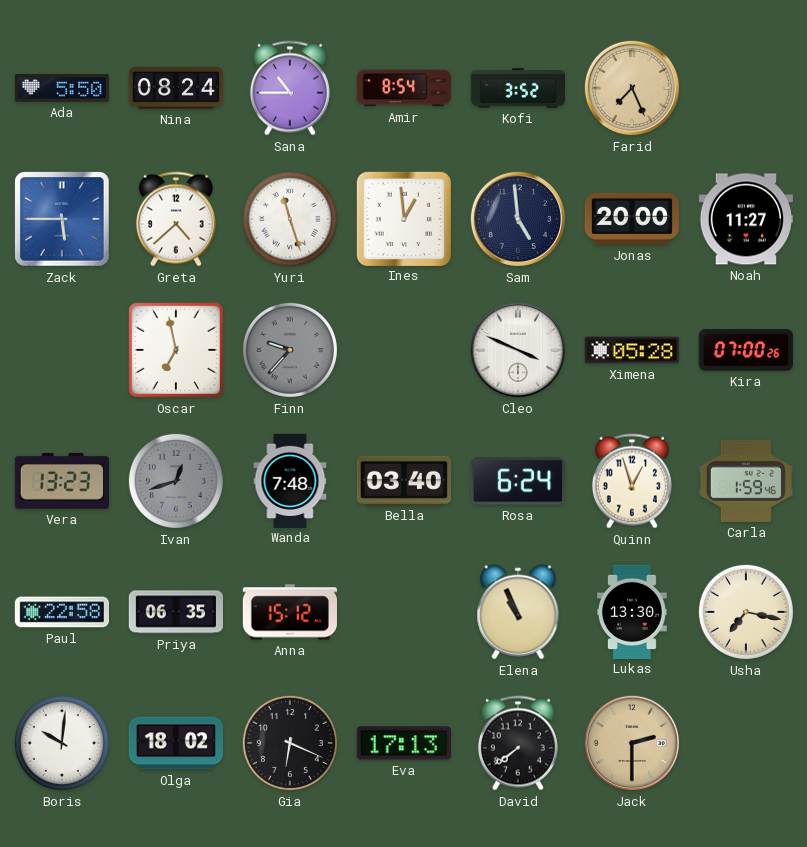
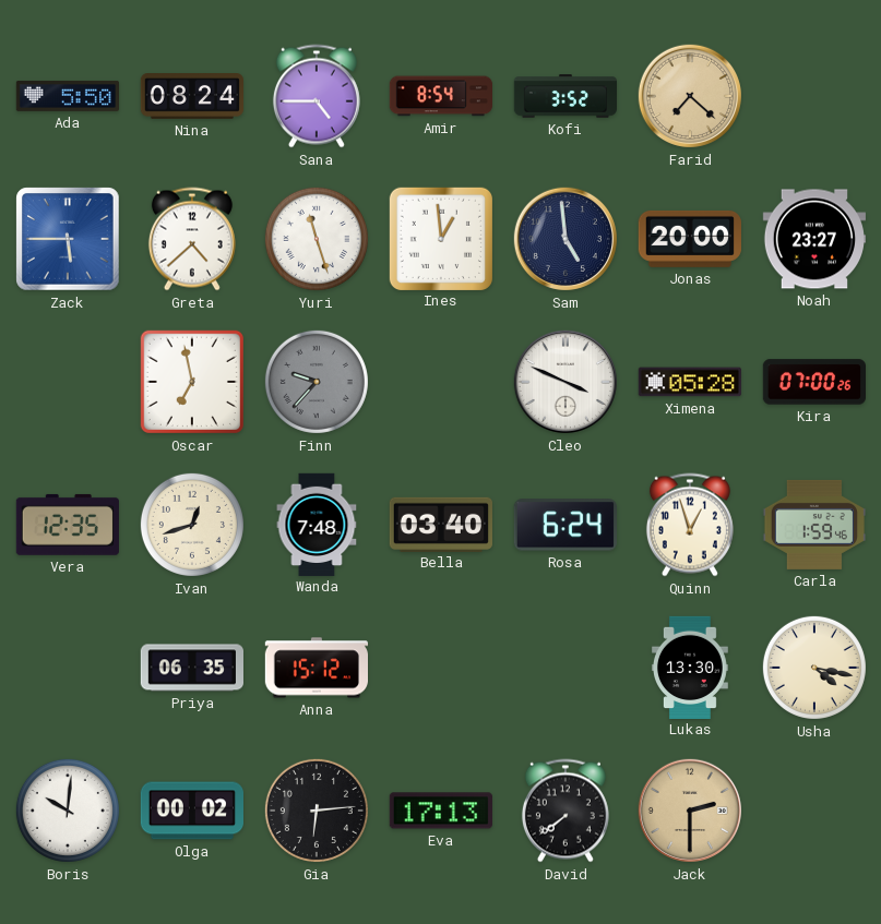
Sana: 10:45 -> 4:45 (317, 96)
Farid: 7:26 -> 7:22 (690, 96)
Noah: 11:27 -> 23:27 (813, 239)
Vera: 13:23 -> 12:35 (68, 525)
Ivan dial: grey -> cream (192, 525)
Paul: 22:58 -> none (61, 612)
Elena: 10:56 -> none (518, 612)
Usha: 7:17 -> 4:17 (814, 668)
Olga: 18:02 -> 00:02 (191, 811)
Gia: 6:19 -> 6:14 (317, 811)
